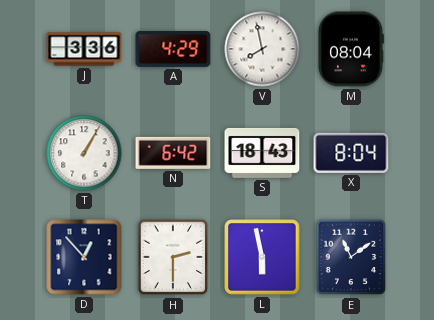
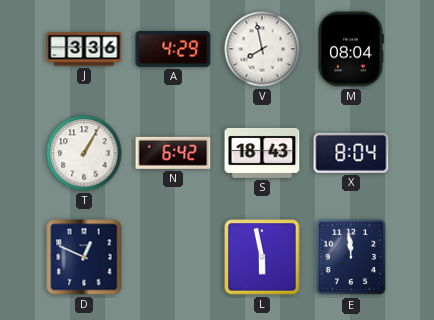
D: 12:53 -> 12:49 (84, 257)
H: 2:30 -> none (173, 257)
E: 11:09 -> 11:59 (351, 257)
